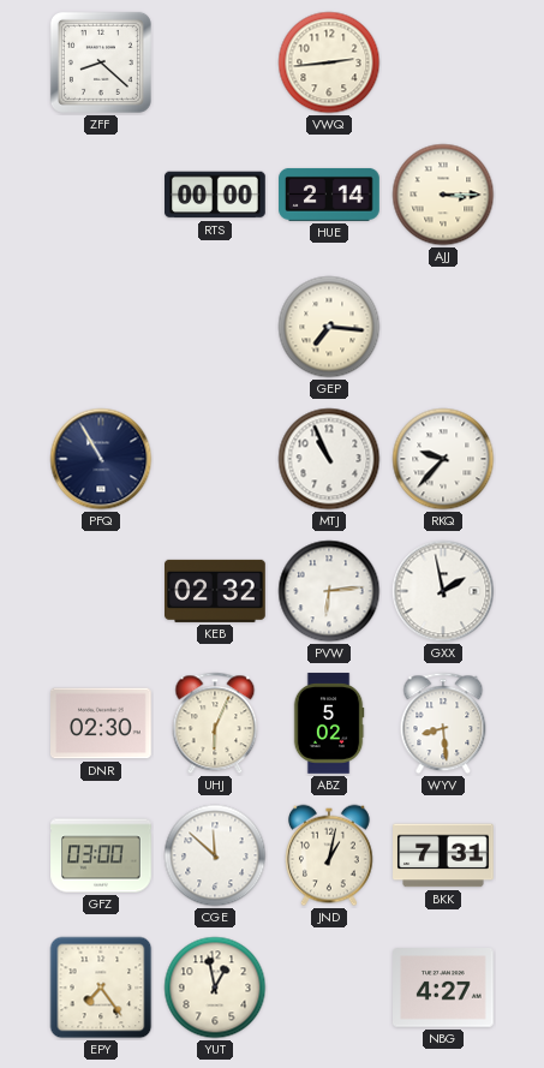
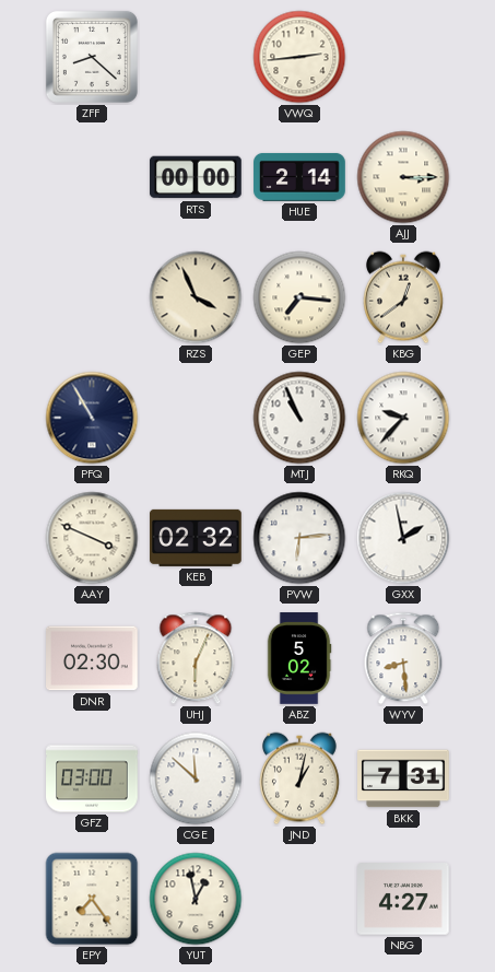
RZS: none -> 3:56 (196, 297)
KBG: none -> 12:39 (404, 297)
AAY: none -> 3:49 (92, 538)
